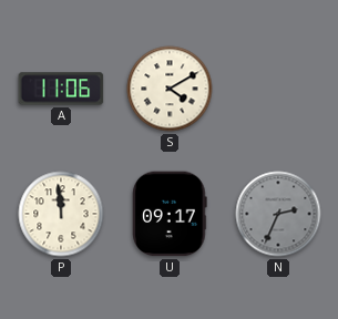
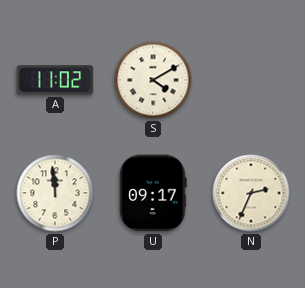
A: 11:06 -> 11:02 (55, 80)
N dial: grey -> cream (251, 193)
